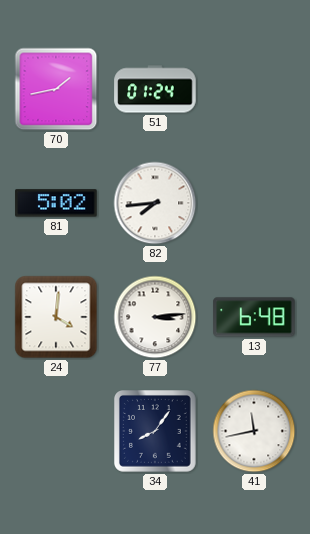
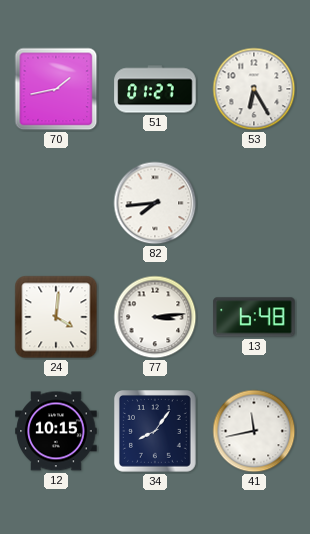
51: 01:24 -> 01:27 (155, 89)
53: none -> 6:25 (254, 89)
81: 5:02 -> none (56, 203)
12: none -> 10:15 (56, 431)
